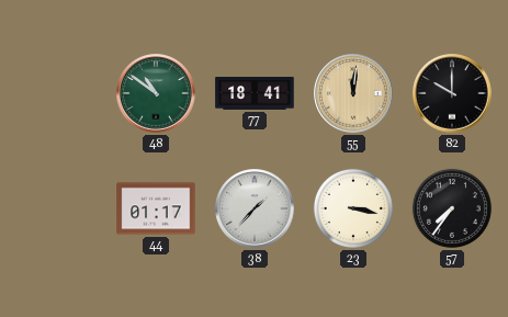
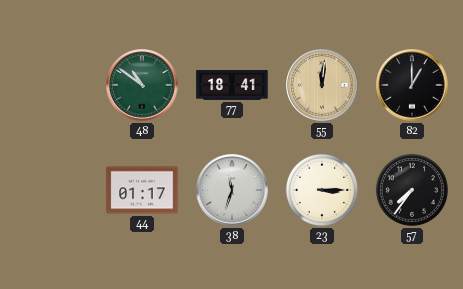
82: 10:00 -> 1:00 (412, 85)
38: 1:37 -> 11:33 (232, 190)
23: 3:17 -> 3:15 (322, 190)
